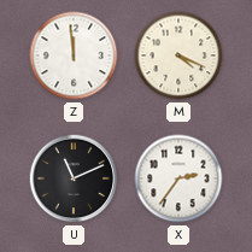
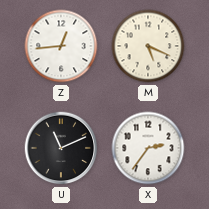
Z: 11:59 -> 12:44 (61, 46)
M: 4:19 -> 5:19 (148, 46)
